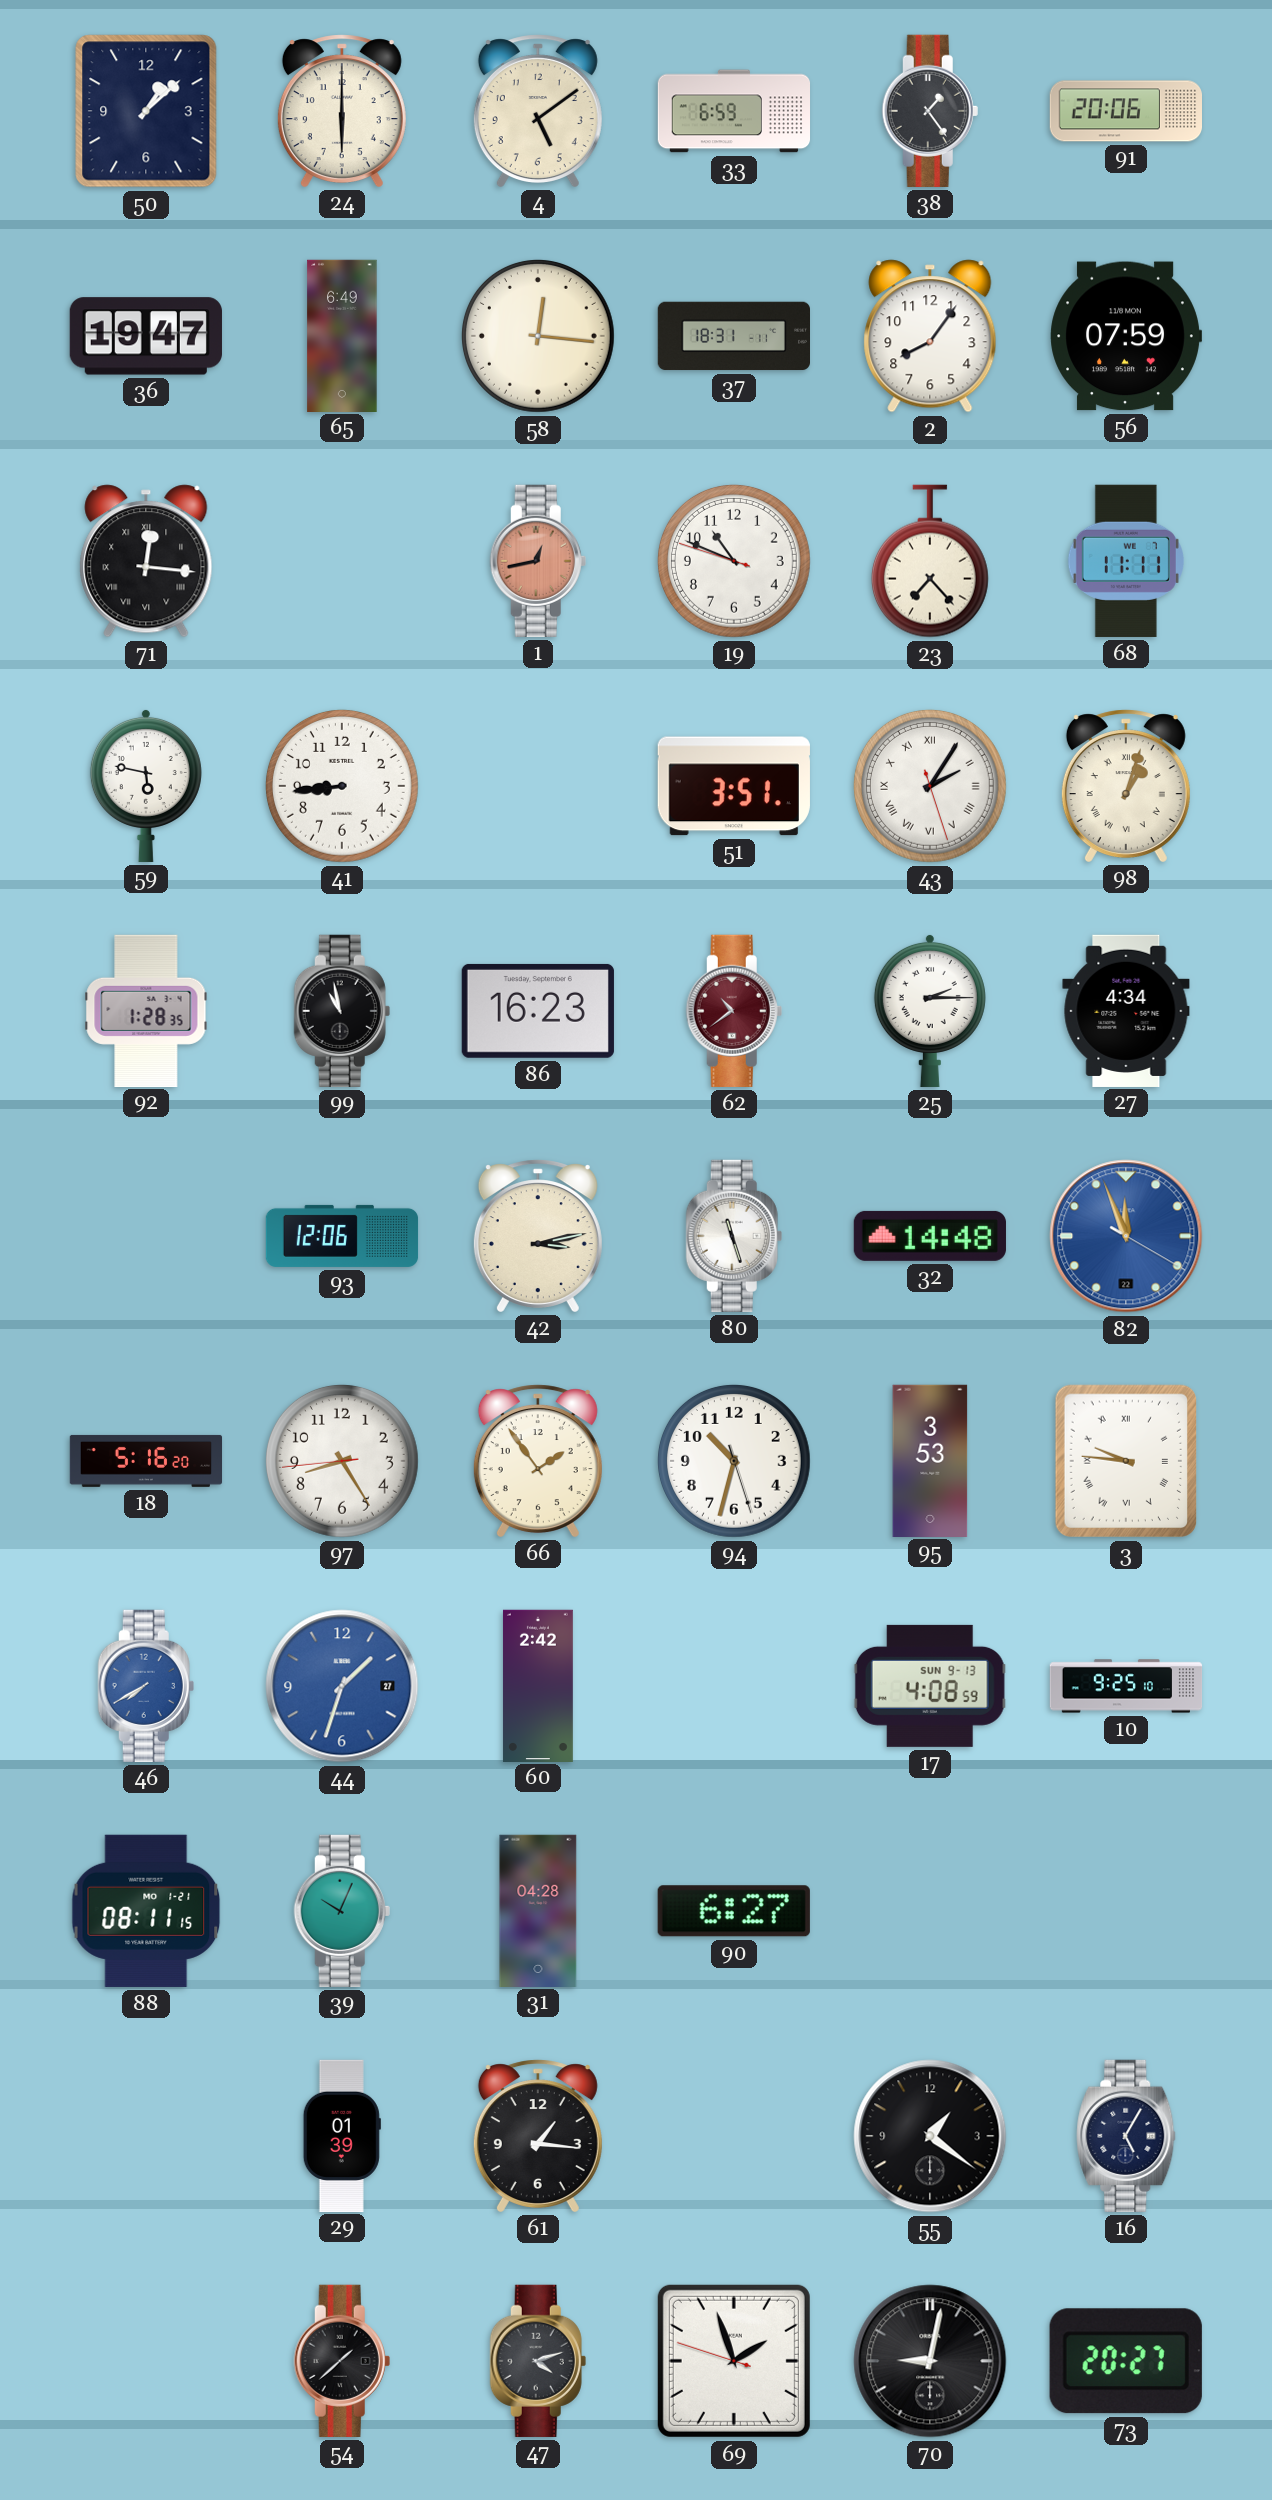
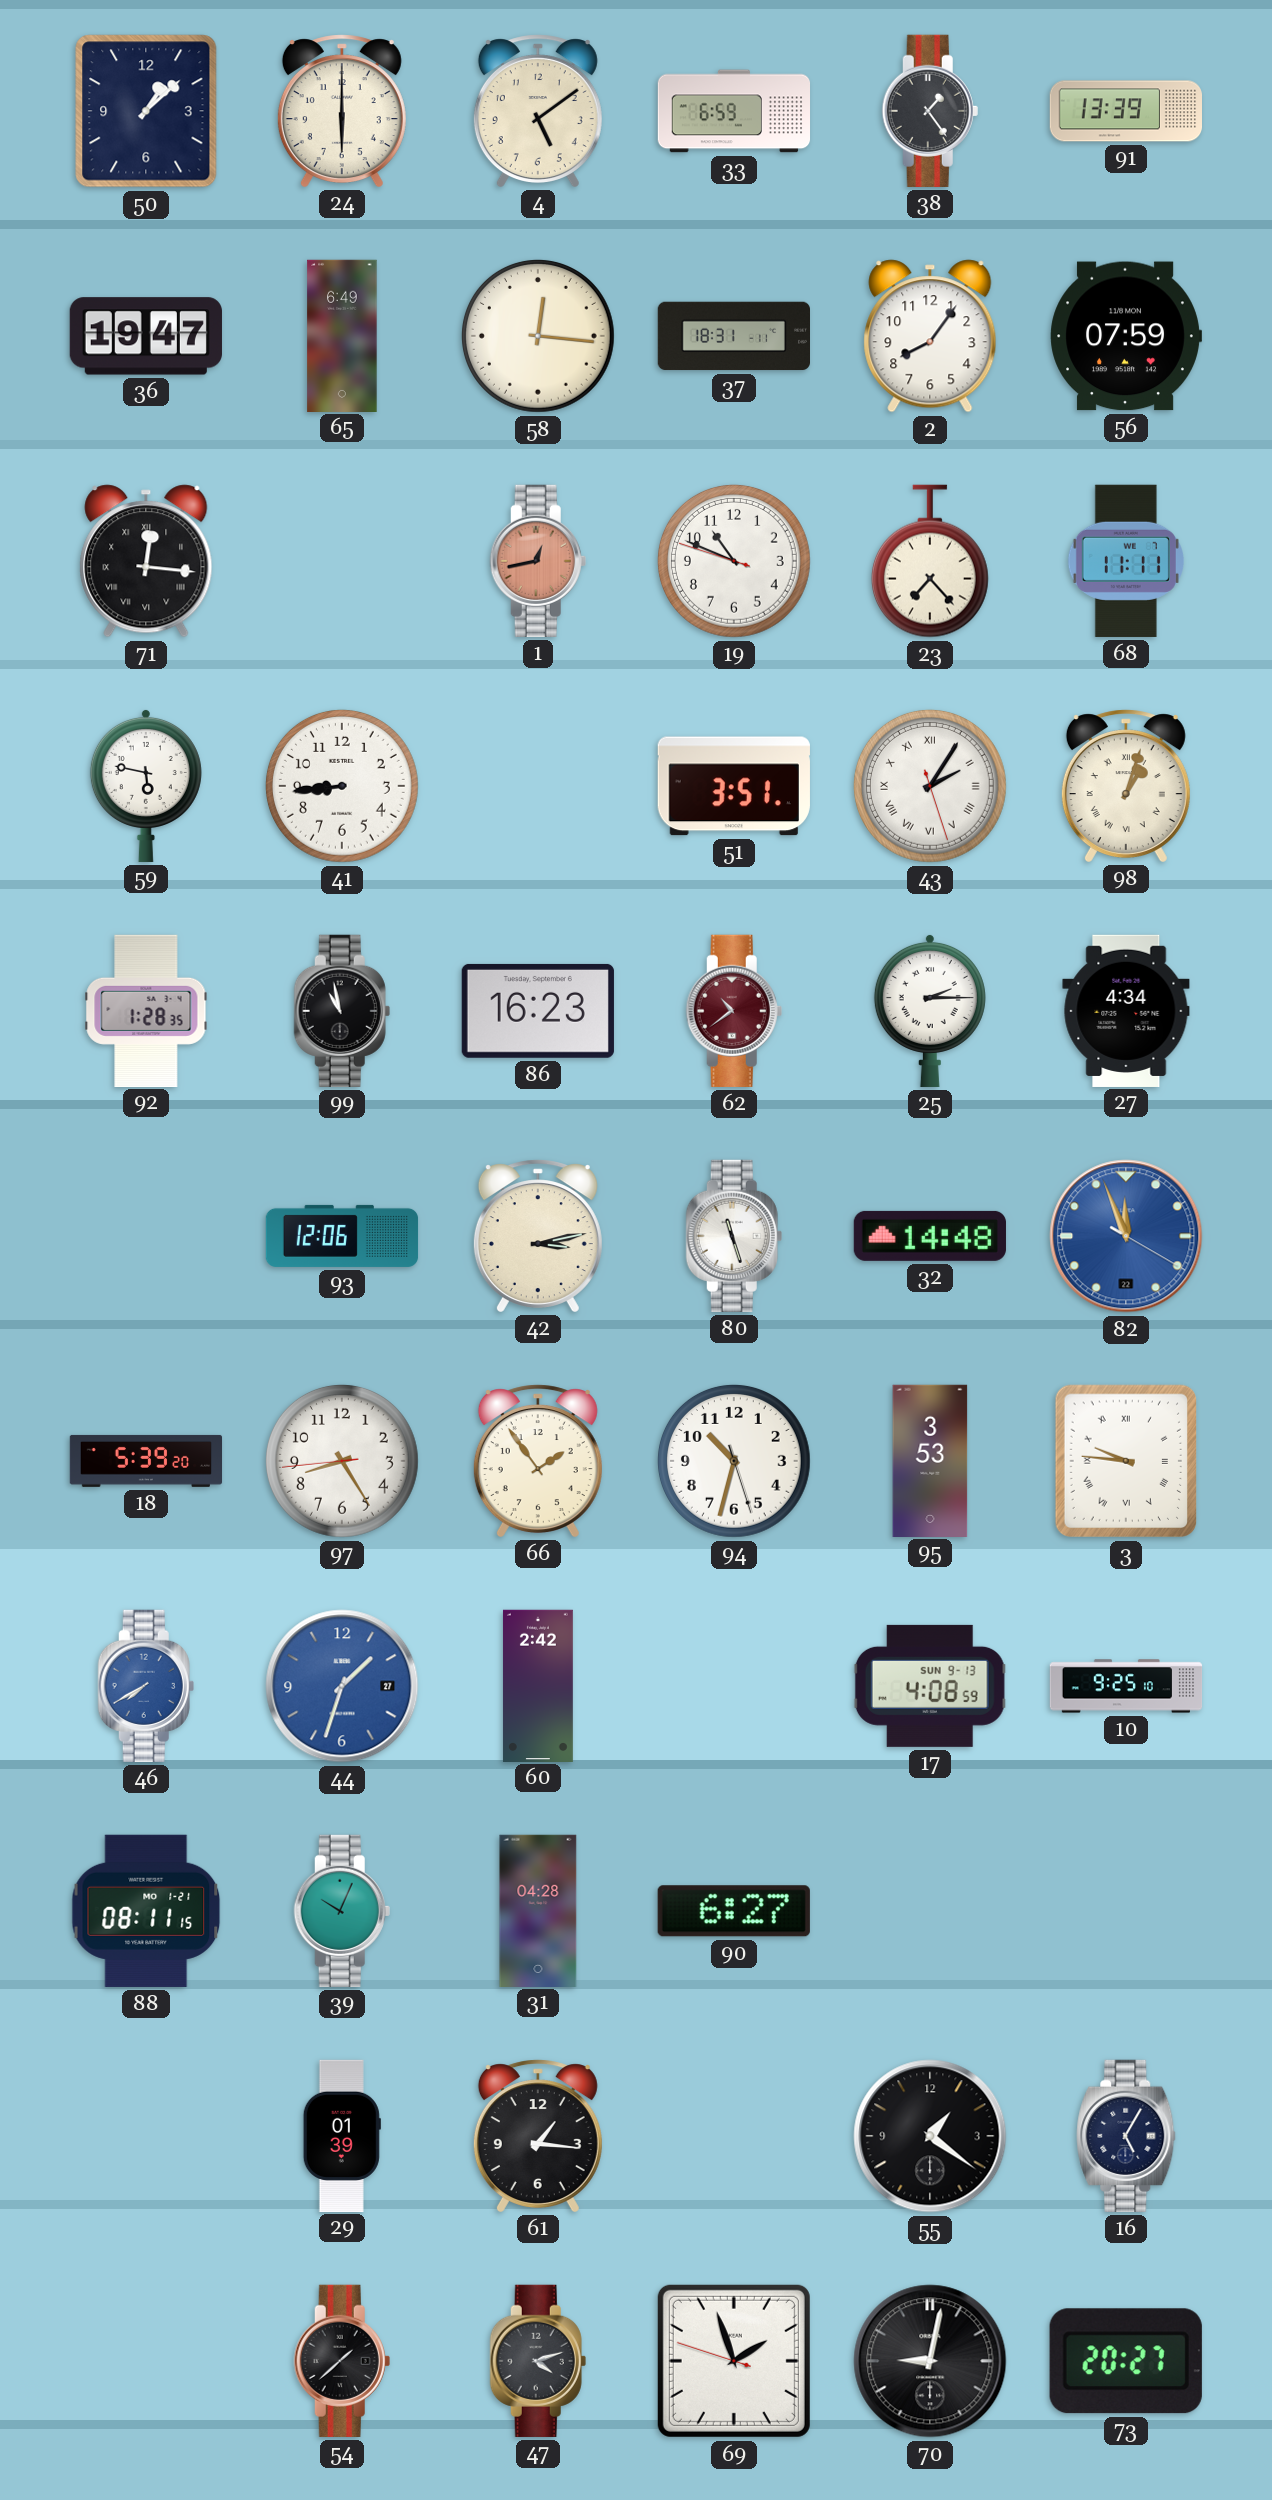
91: 20:06 -> 13:39 (1125, 111)
18: 5:16 -> 5:39 (146, 1461)
